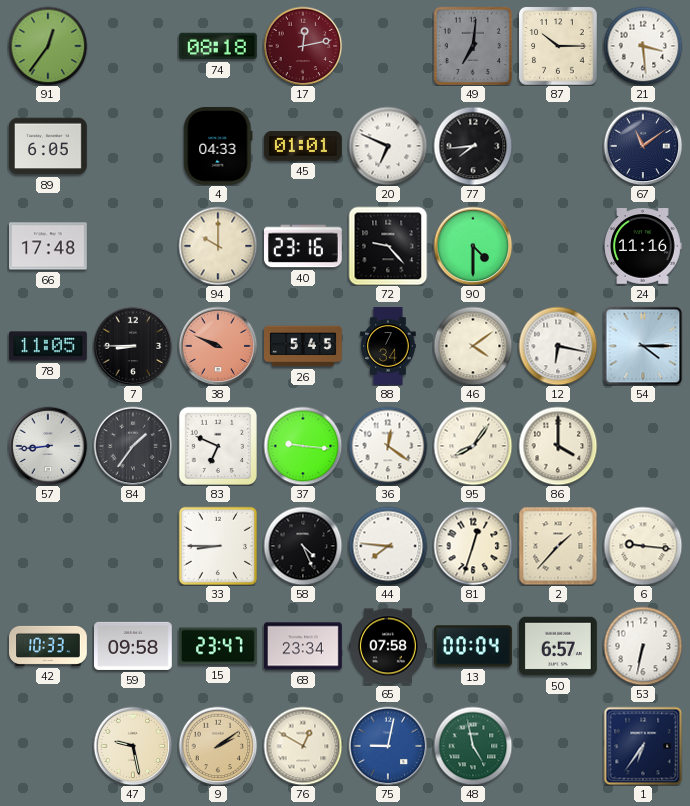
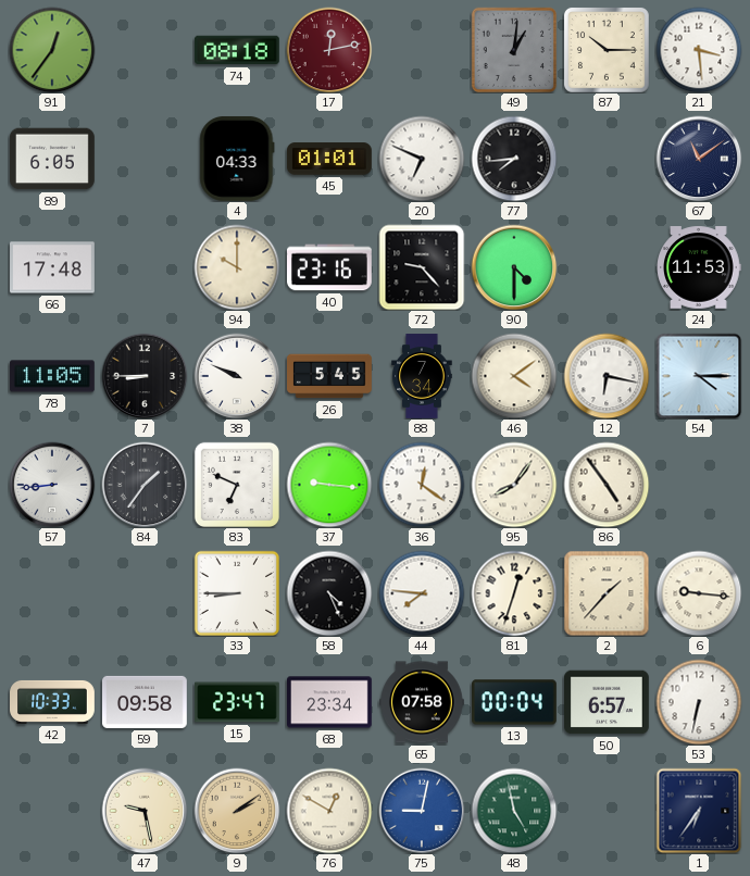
49: 7:01 -> 1:01 (514, 50)
24: 11:16 -> 11:53 (699, 267)
38 dial: salmon -> white (237, 376)
86: 4:00 -> 4:54 (607, 485)
